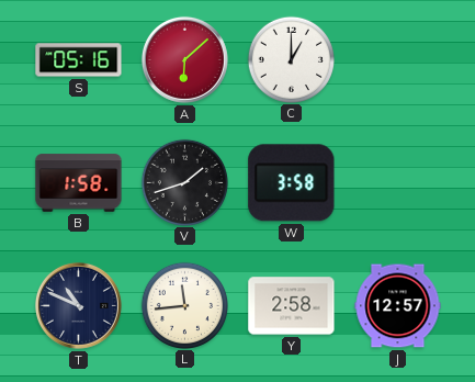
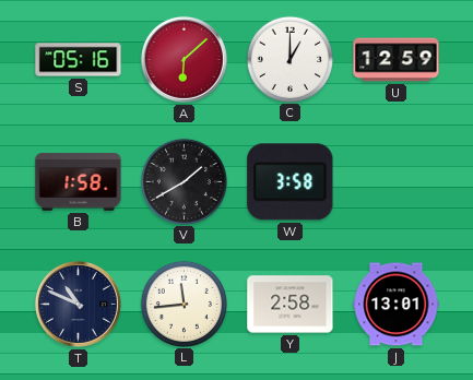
U: none -> 12:59 (397, 60)
V: 1:42 -> 1:40 (184, 181)
J: 12:57 -> 13:01 (397, 305)
